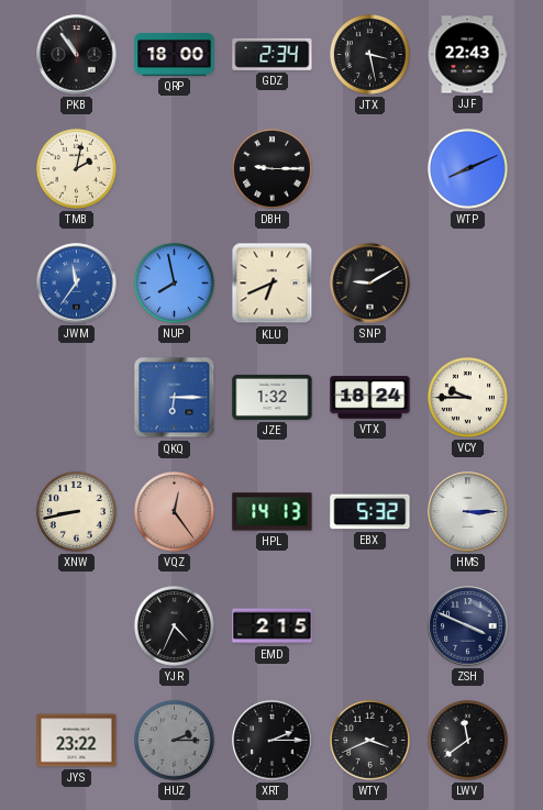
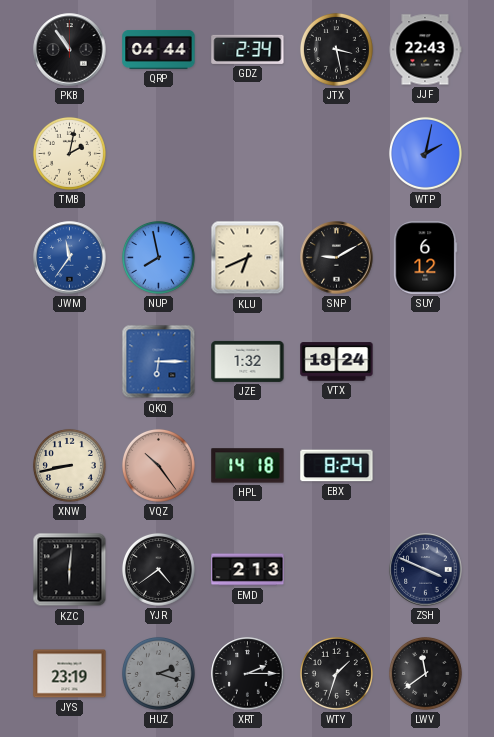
QRP: 18:00 -> 04:44 (159, 49)
DBH: 9:15 -> none (271, 168)
WTP: 8:11 -> 2:02 (425, 153)
SUY: none -> 6:12 (426, 258)
VCY: 9:45 -> none (467, 397)
VQZ: 12:24 -> 10:24 (158, 465)
HPL: 14:13 -> 14:18 (248, 466)
EBX: 5:32 -> 8:24 (337, 466)
HMS: 3:15 -> none (468, 512)
KZC: none -> 6:01 (70, 570)
YJR: 4:34 -> 4:39 (158, 569)
EMD: 2:15 -> 2:13 (248, 570)
JYS: 23:22 -> 23:19 (70, 674)
HUZ: 2:15 -> 2:18 (158, 673)
WTY: 3:41 -> 1:33 (336, 673)
